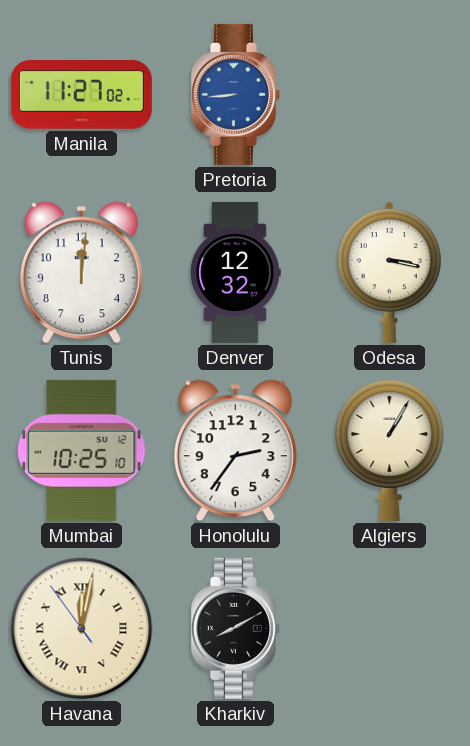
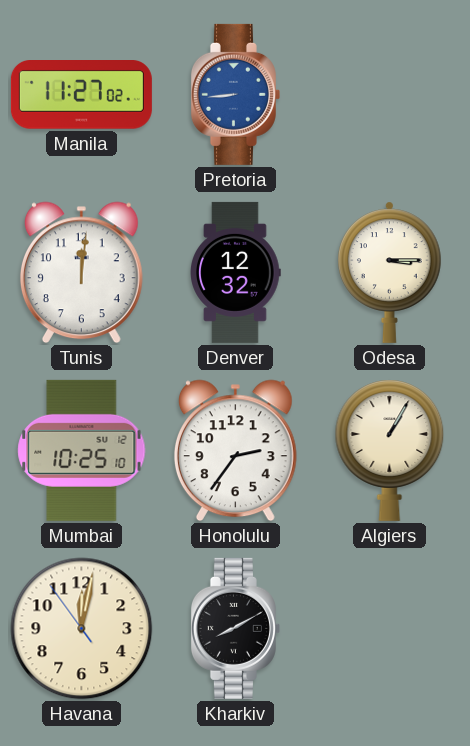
Odesa: 3:17 -> 3:15 (390, 272)
Havana numerals: Roman -> Arabic (82, 629)
